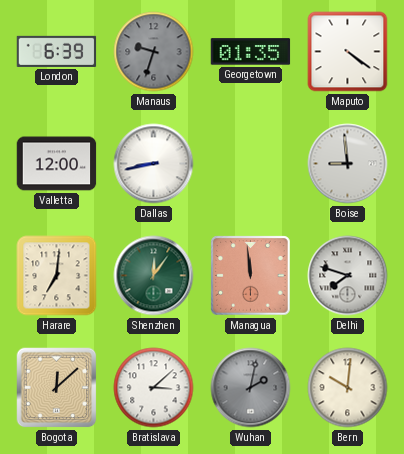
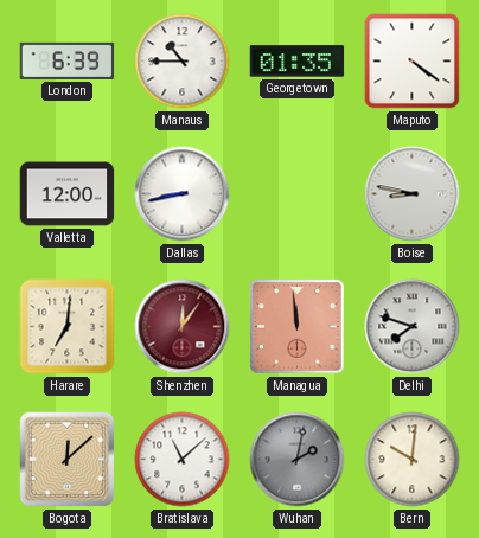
Manaus: 9:33 -> 10:45 (183, 62)
Manaus dial: grey -> white (183, 62)
Boise: 8:59 -> 8:47 (413, 194)
Shenzhen dial: green -> burgundy (183, 327)
Bratislava: 3:08 -> 11:08 (183, 460)
